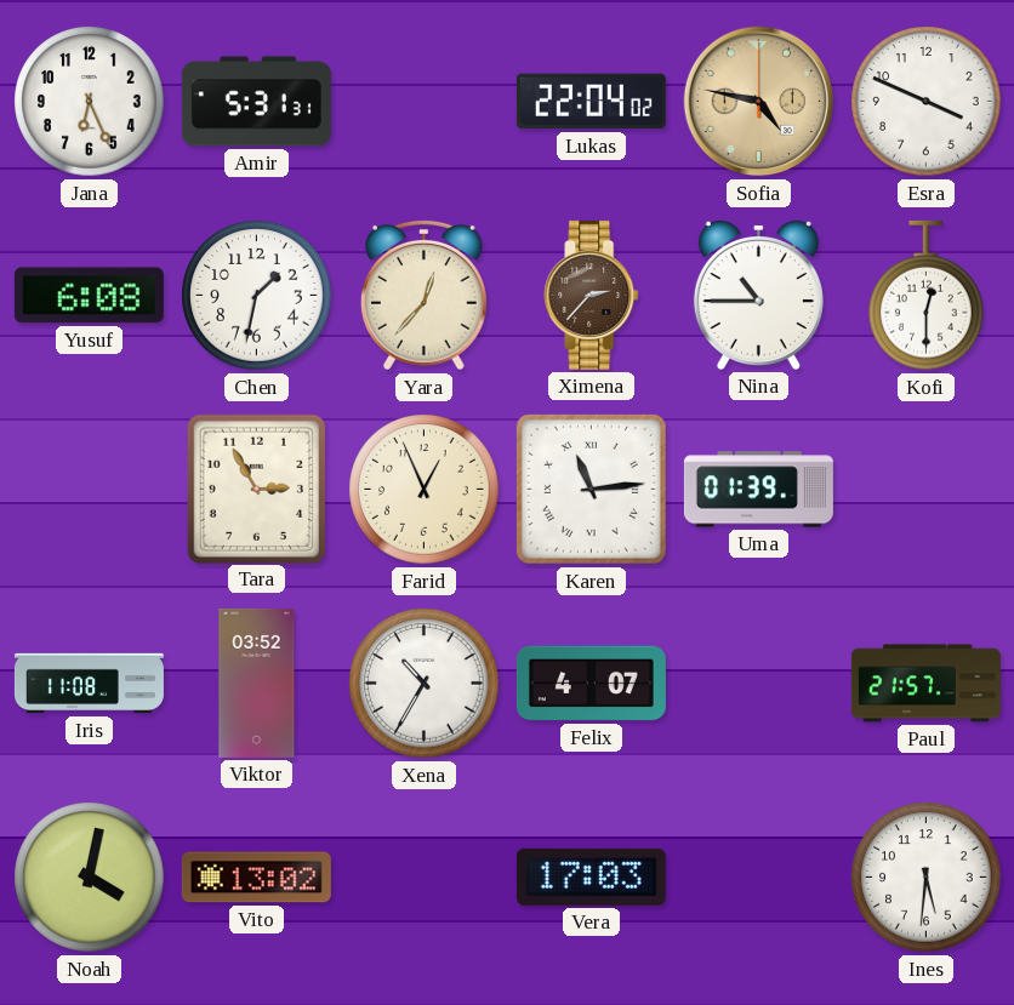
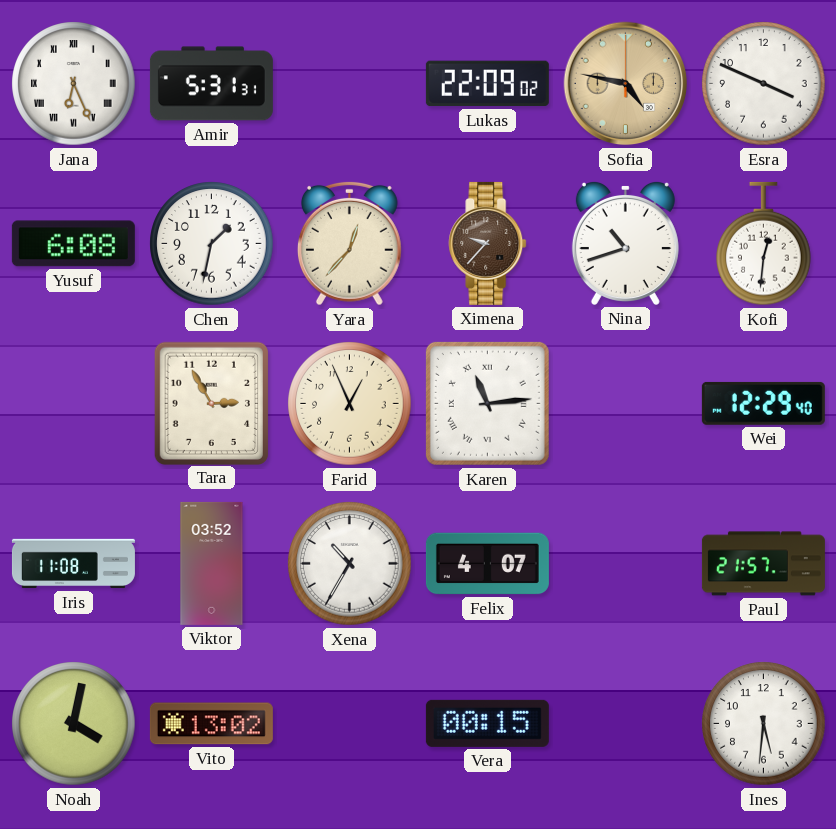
Jana numerals: Arabic -> Roman (74, 84)
Lukas: 22:04 -> 22:09 (487, 84)
Ximena: 2:37 -> 9:37 (488, 243)
Nina: 10:45 -> 10:42 (625, 243)
Kofi: 12:30 -> 12:31 (764, 244)
Uma: 01:39 -> none (758, 490)
Wei: none -> 12:29 (763, 403)
Vera: 17:03 -> 00:15 (487, 723)
